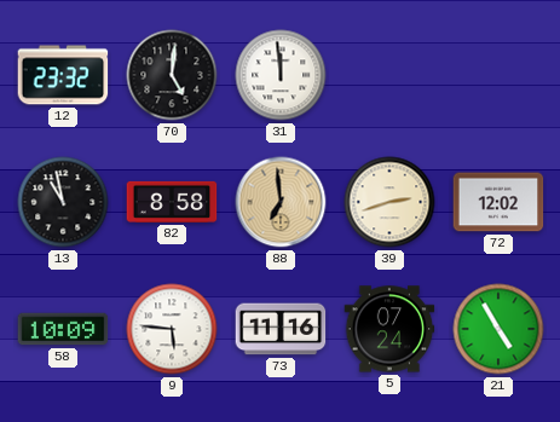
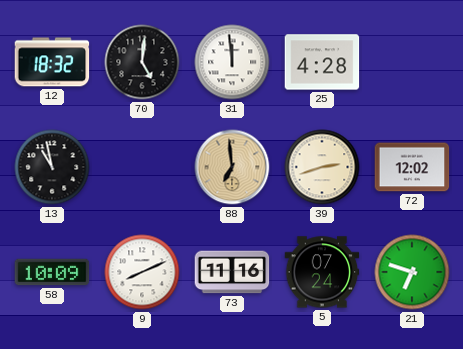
12: 23:32 -> 18:32 (52, 62)
25: none -> 4:28 (322, 62)
82: 8:58 -> none (172, 202)
9: 5:46 -> 8:11 (142, 272)
21: 4:55 -> 6:48 (412, 272)
